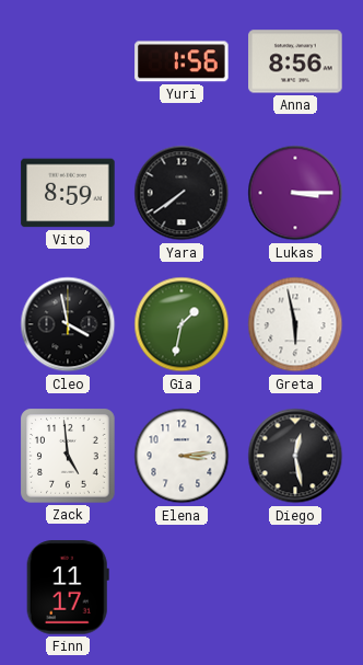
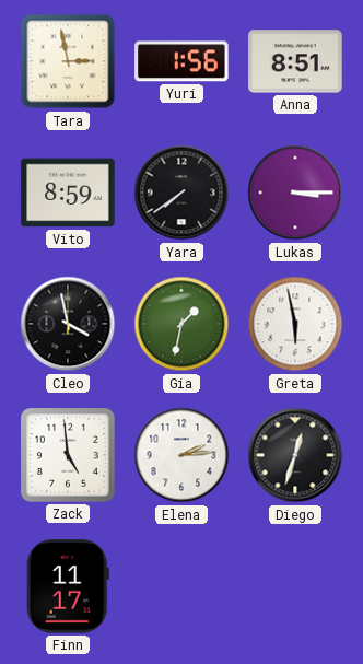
Tara: none -> 2:58 (68, 61)
Anna: 8:56 -> 8:51 (295, 61)
Elena: 3:14 -> 2:14 (181, 455)
Diego: 12:28 -> 12:33 (295, 455)
